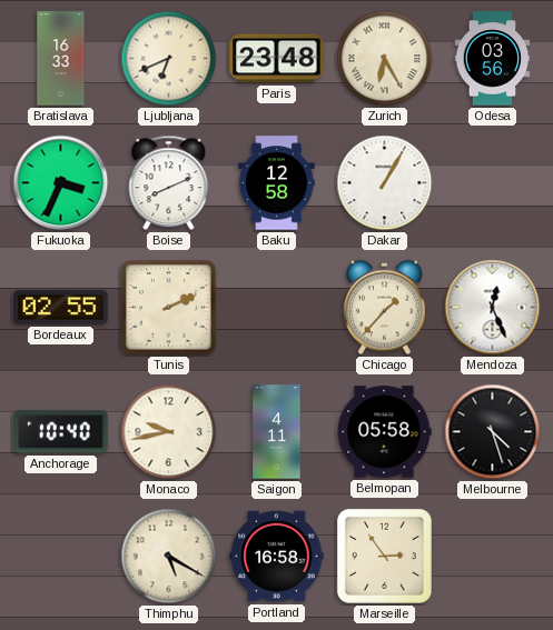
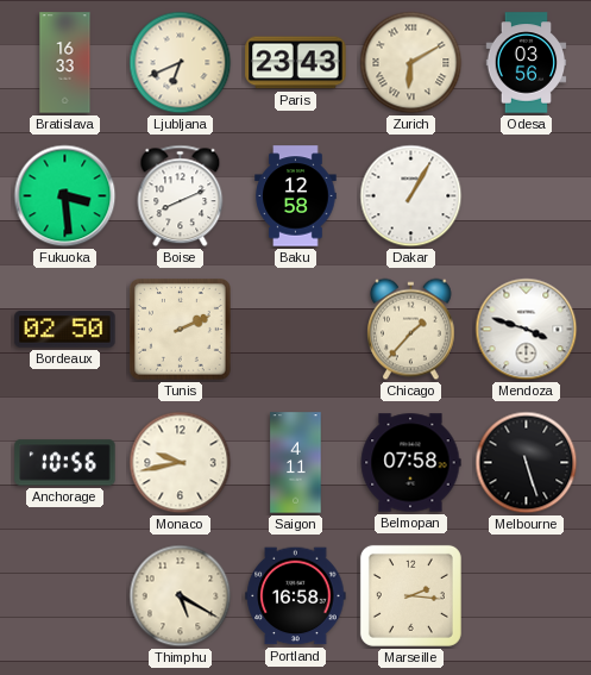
Paris: 23:48 -> 23:43 (296, 63)
Zurich: 6:25 -> 6:10 (411, 63)
Fukuoka: 3:34 -> 3:29 (65, 196)
Bordeaux: 02:55 -> 02:50 (65, 330)
Mendoza: 12:26 -> 3:48 (527, 330)
Anchorage: 10:40 -> 10:56 (65, 463)
Belmopan: 05:58 -> 07:58 (410, 463)
Melbourne: 4:27 -> 5:27 (527, 463)
Marseille: 2:54 -> 2:16 (410, 595)
